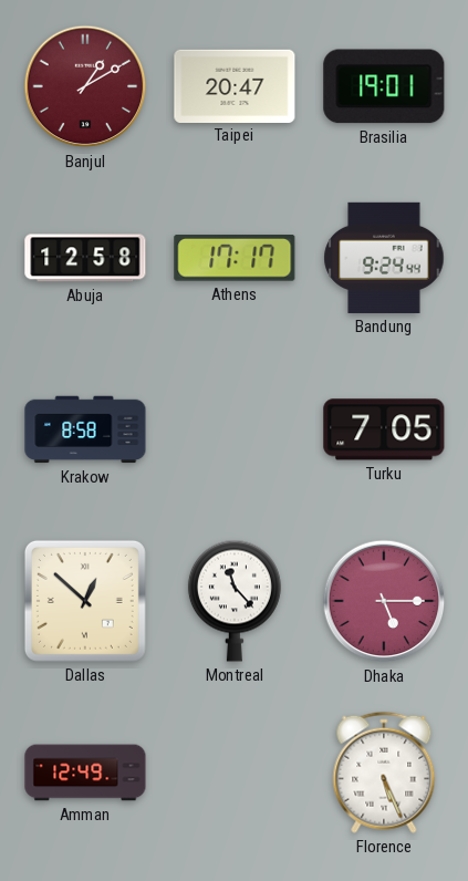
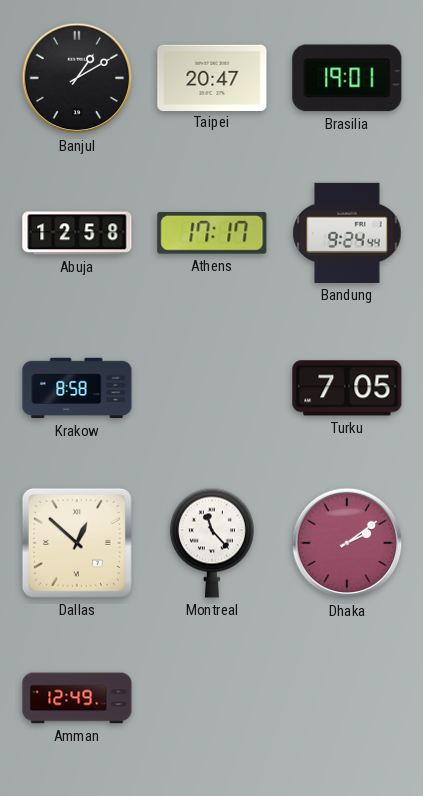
Banjul dial: burgundy -> black (77, 78)
Dhaka: 5:15 -> 2:09 (347, 543)
Florence: 5:26 -> none (384, 773)
